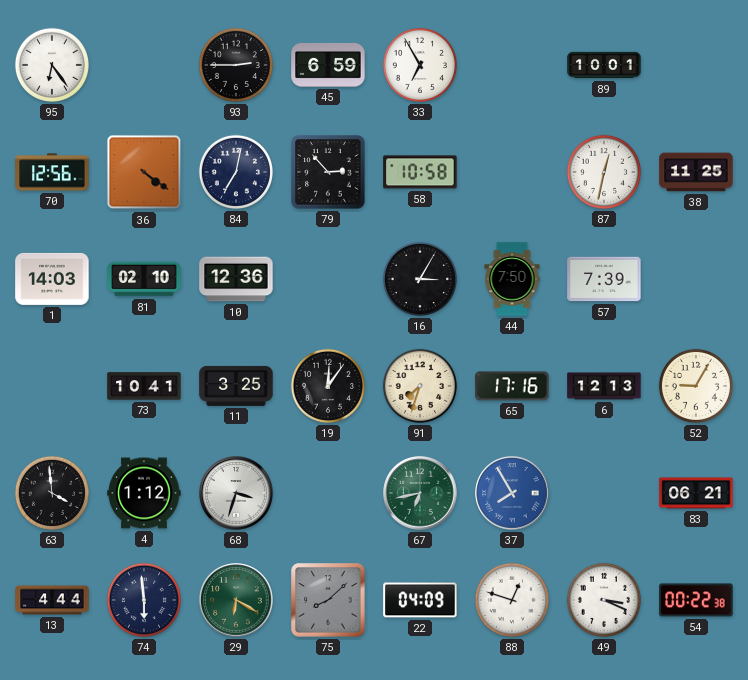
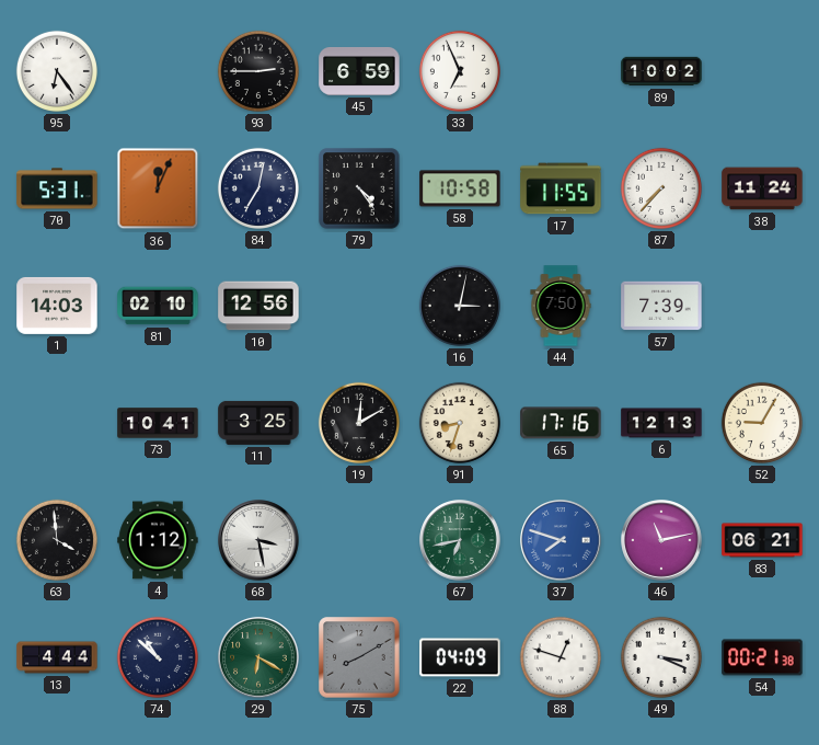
33: 6:55 -> 6:56 (460, 71)
89: 10:01 -> 10:02 (661, 71)
70: 12:56 -> 5:31 (57, 188)
36: 4:21 -> 12:04 (158, 188)
79: 2:53 -> 4:24 (359, 188)
17: none -> 11:55 (561, 188)
87: 12:32 -> 7:37 (661, 188)
38: 11:25 -> 11:24 (762, 188)
10: 12:36 -> 12:56 (258, 306)
16: 3:05 -> 3:02 (460, 306)
19: 12:06 -> 12:10 (359, 423)
91: 7:33 -> 8:33 (460, 423)
68: 3:33 -> 3:28 (258, 540)
37: 7:55 -> 7:48 (561, 540)
46: none -> 11:13 (661, 540)
74: 5:59 -> 10:52 (158, 657)
75: 8:08 -> 8:10 (359, 657)
54: 00:22 -> 00:21 (762, 657)
